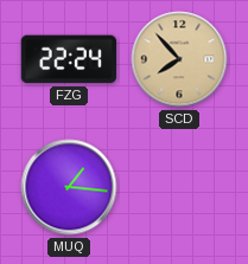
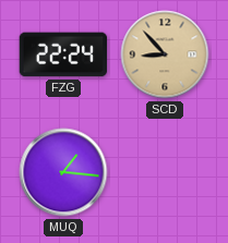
SCD: 7:53 -> 8:53 (165, 54)
